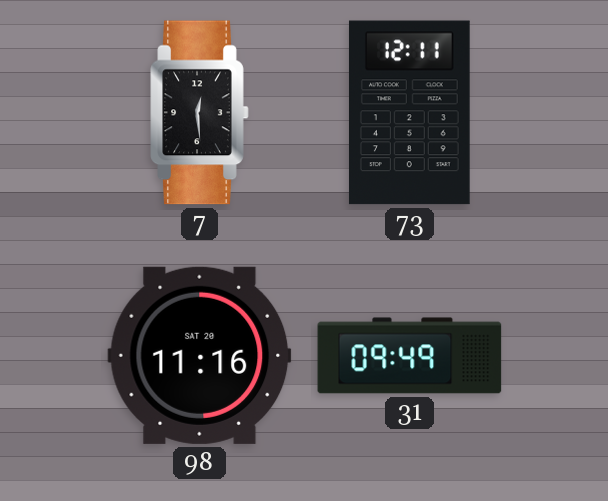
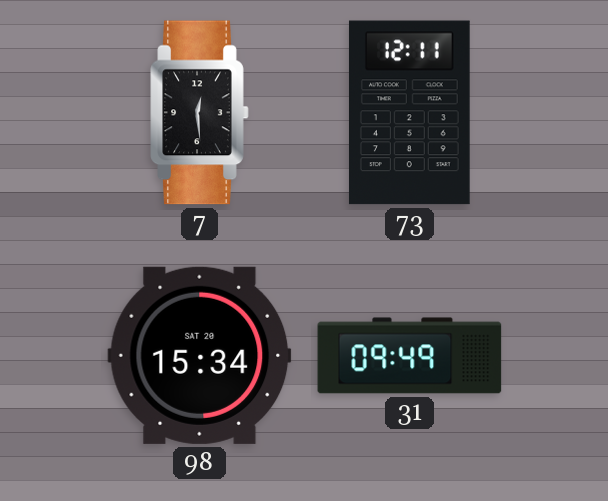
98: 11:16 -> 15:34 (200, 355)
